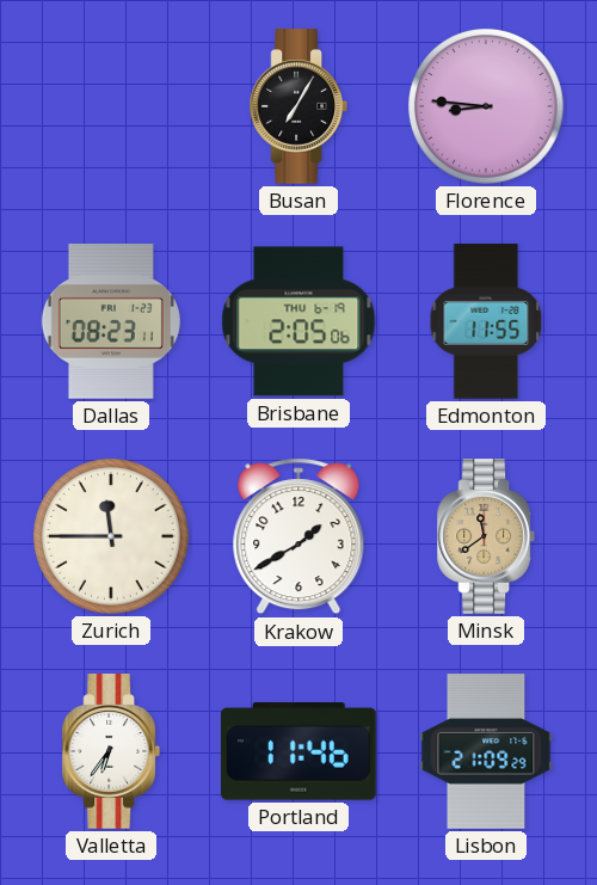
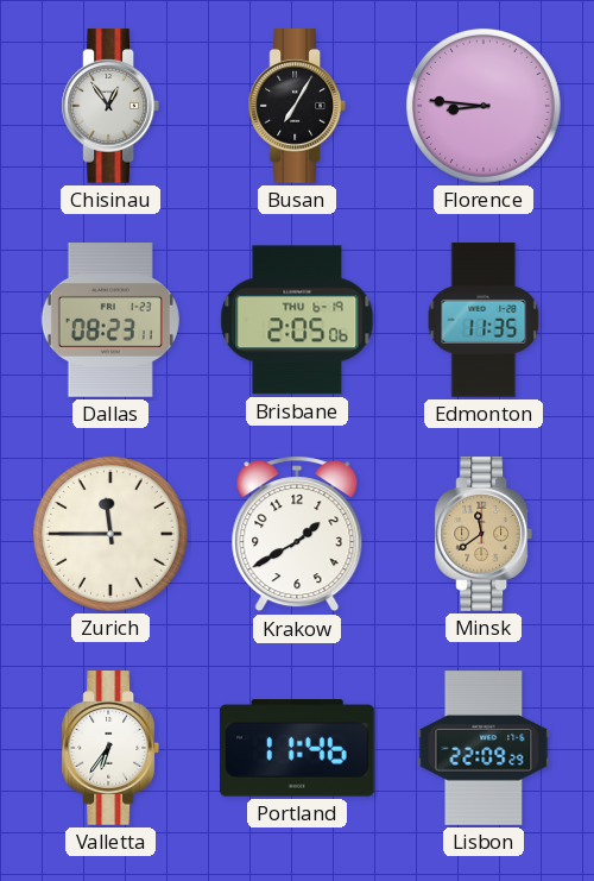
Chisinau: none -> 12:54 (109, 106)
Edmonton: 11:55 -> 11:35 (484, 320)
Lisbon: 21:09 -> 22:09 (484, 748)
